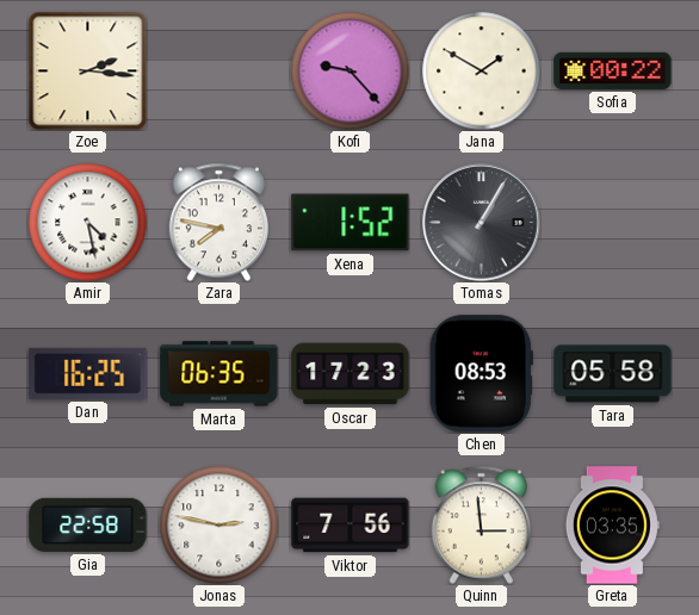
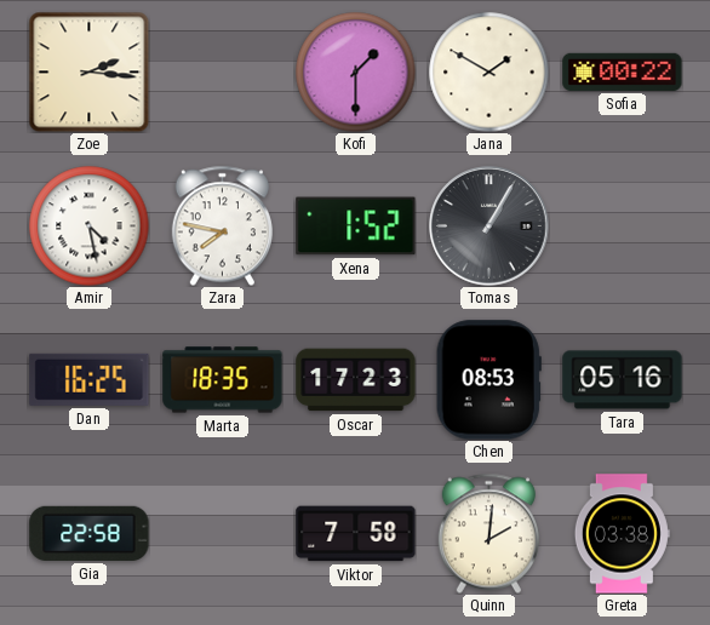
Kofi: 9:23 -> 1:30 (356, 73)
Marta: 06:35 -> 18:35 (223, 380)
Tara: 05:58 -> 05:16 (623, 380)
Jonas: 2:47 -> none (219, 526)
Viktor: 7:56 -> 7:58 (356, 534)
Quinn: 2:59 -> 2:01 (488, 533)
Greta: 03:35 -> 03:38 (622, 534)
